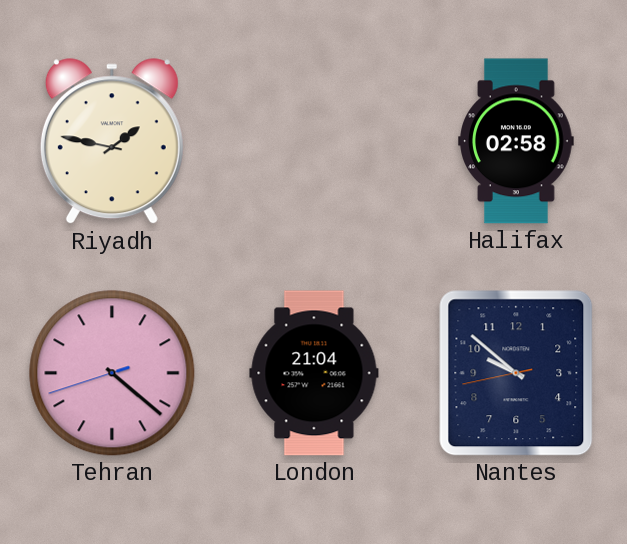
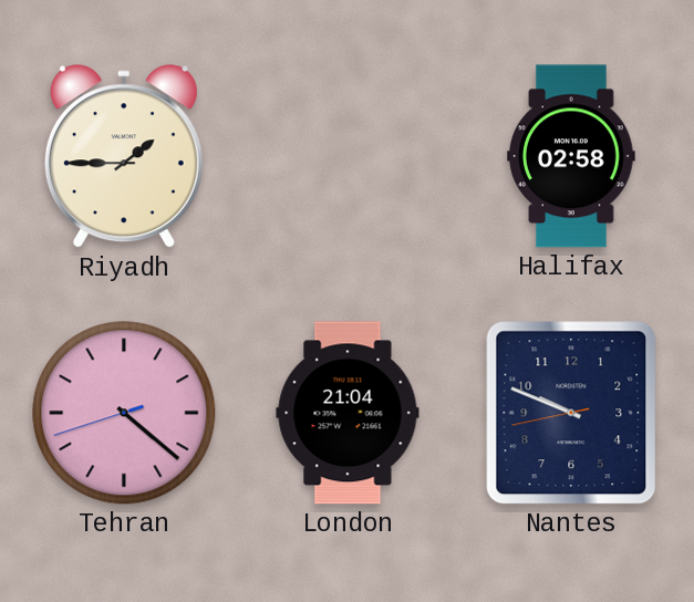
Riyadh: 1:47 -> 1:45 (124, 157)
Nantes: 9:51 -> 9:48 (571, 413)
